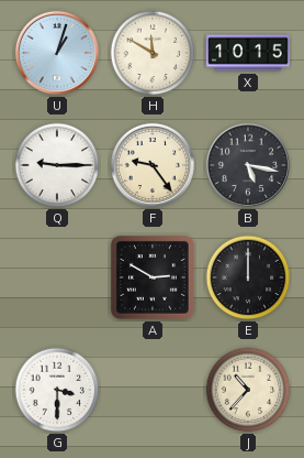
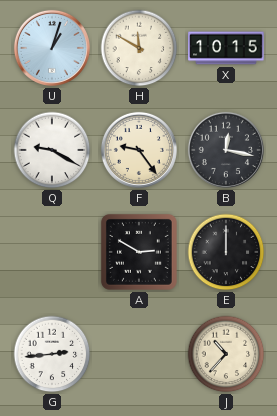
Q: 9:15 -> 9:20 (52, 150)
B: 5:17 -> 12:17 (226, 150)
G: 3:30 -> 2:44 (52, 354)
